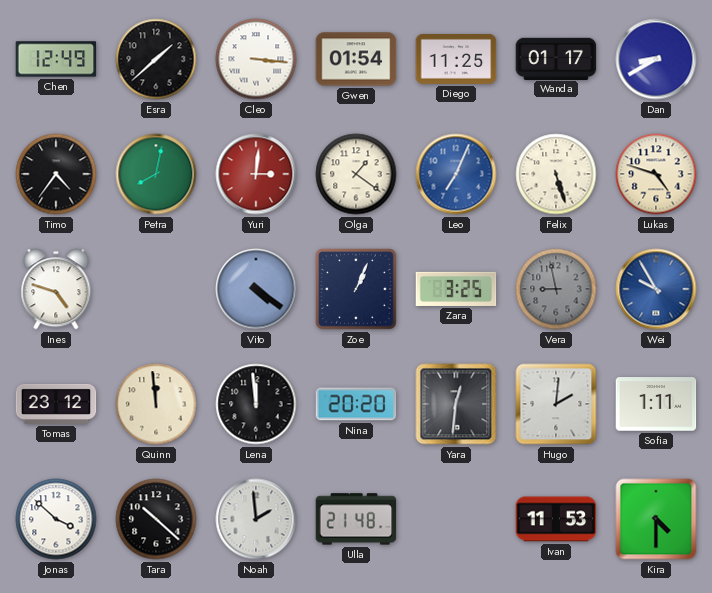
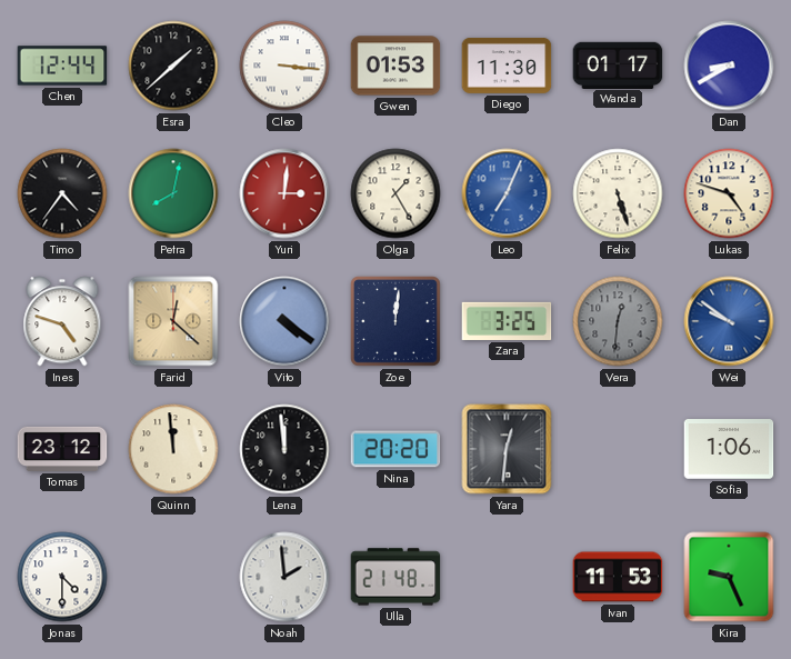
Chen: 12:49 -> 12:44 (62, 66)
Gwen: 01:54 -> 01:53 (395, 66)
Diego: 11:25 -> 11:30 (507, 66)
Olga: 1:21 -> 1:25 (395, 193)
Farid: none -> 12:22 (173, 321)
Zoe: 1:04 -> 12:01 (397, 322)
Vera: 8:58 -> 12:31 (618, 321)
Wei: 9:55 -> 9:51 (729, 321)
Hugo: 2:01 -> none (556, 404)
Sofia: 1:11 -> 1:06 (729, 449)
Jonas: 3:52 -> 4:30 (62, 577)
Tara: 10:22 -> none (156, 519)
Kira: 4:30 -> 9:26 (729, 577)
